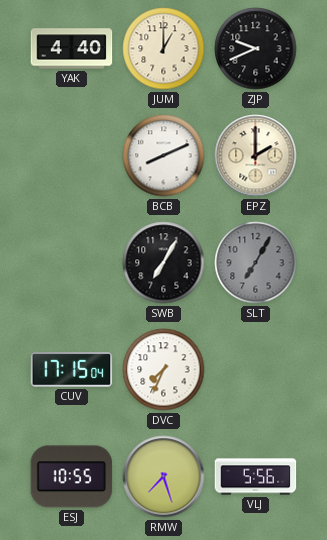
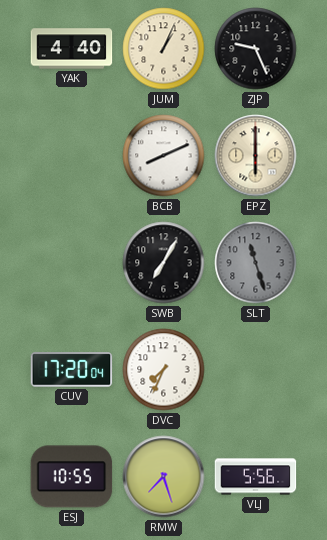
JUM: 1:00 -> 1:04 (164, 49)
ZJP: 9:41 -> 9:26 (256, 49)
EPZ: 2:00 -> 6:00 (256, 156)
SLT: 7:05 -> 11:27 (256, 263)
CUV: 17:15 -> 17:20 (72, 370)
